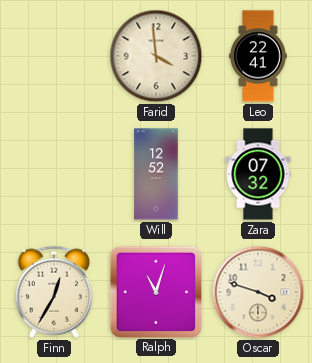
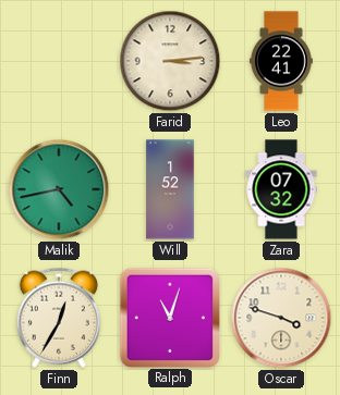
Farid: 3:59 -> 3:14 (170, 61)
Malik: none -> 4:43 (59, 189)
Will: 12:52 -> 1:52 (170, 189)
